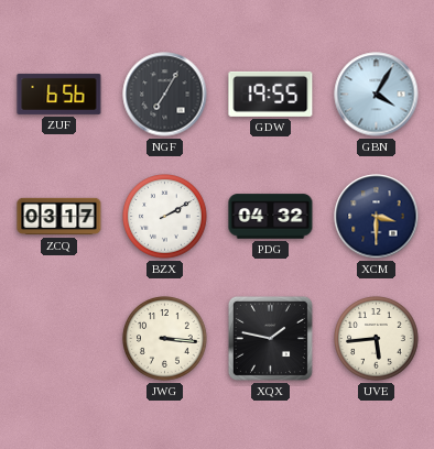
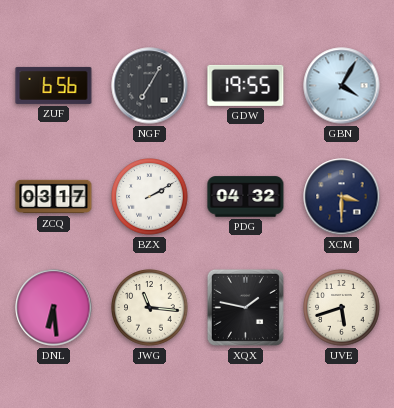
DNL: none -> 6:29 (54, 308)
JWG: 3:16 -> 11:16 (150, 308)
UVE: 5:44 -> 5:42 (342, 308)
